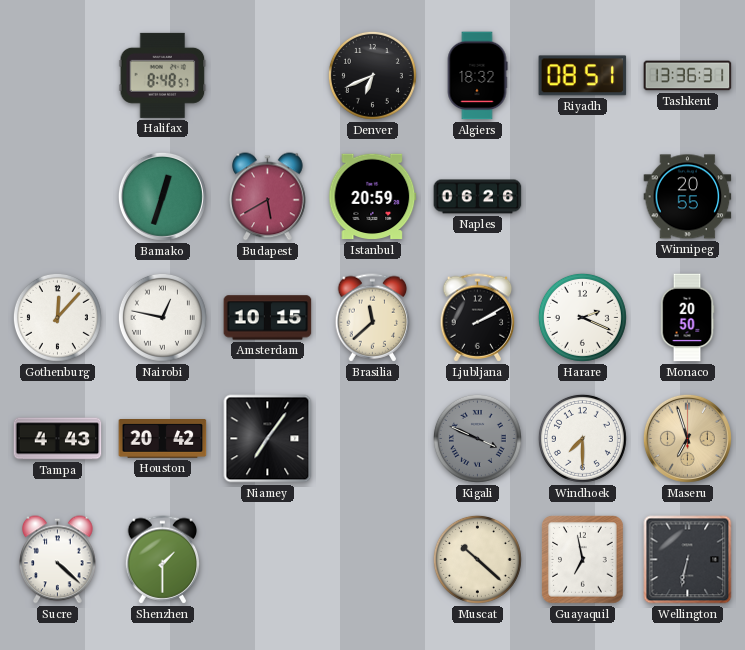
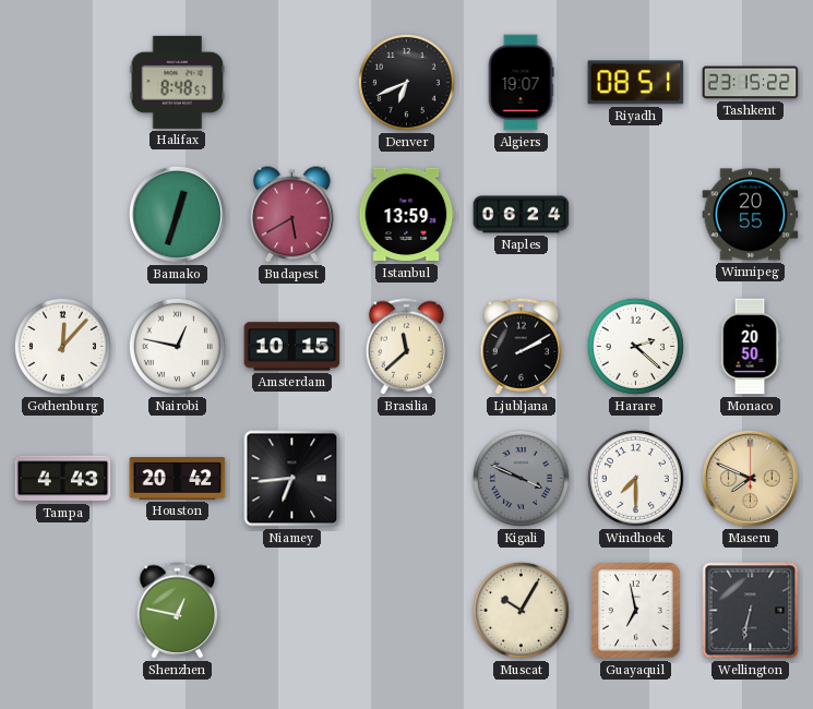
Algiers: 18:32 -> 19:07 (521, 83)
Tashkent: 13:36 -> 23:15 (751, 83)
Istanbul: 20:59 -> 13:59 (407, 215)
Naples: 06:26 -> 06:24 (522, 215)
Harare: 2:19 -> 2:22 (635, 346)
Niamey: 7:06 -> 6:44 (292, 479)
Maseru: 6:57 -> 7:49 (750, 478)
Sucre: 4:22 -> none (58, 560)
Shenzhen: 1:30 -> 12:47 (178, 611)
Muscat: 10:22 -> 10:05 (521, 610)
